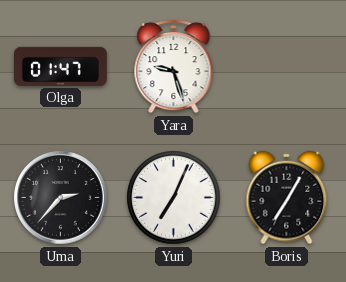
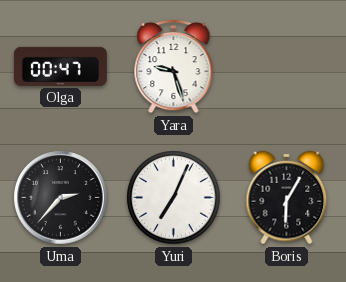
Olga: 01:47 -> 00:47 (60, 66)
Boris: 7:05 -> 6:05 (287, 198)
